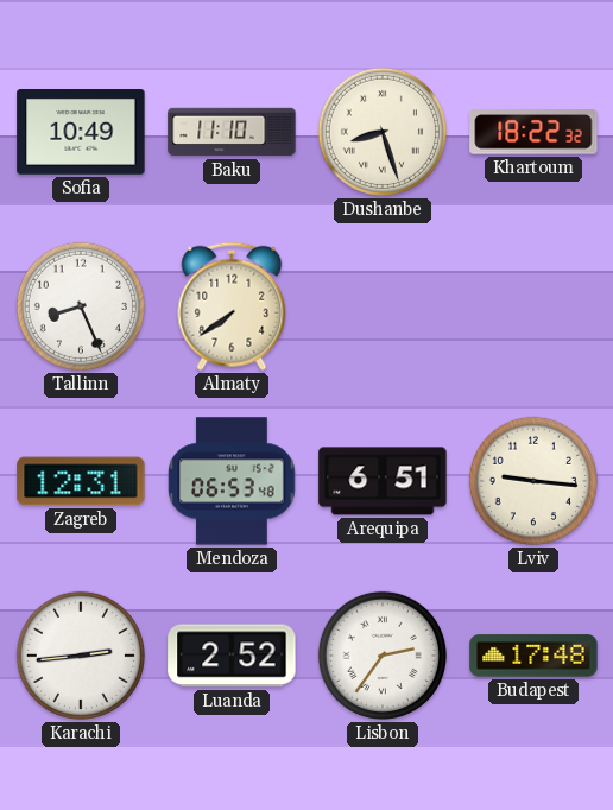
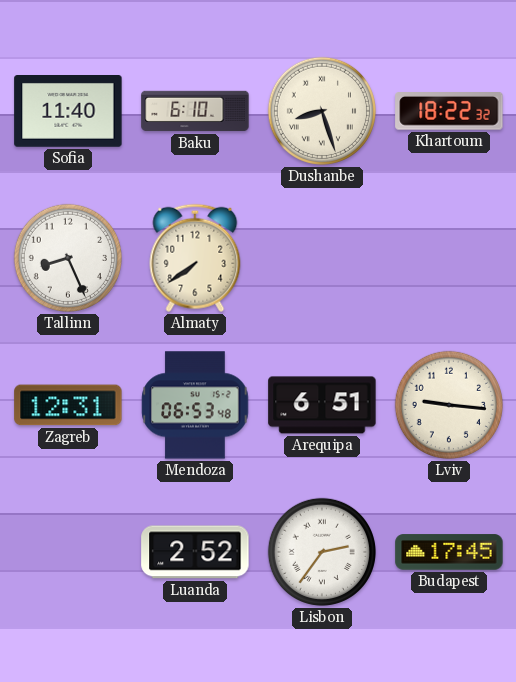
Sofia: 10:49 -> 11:40 (68, 112)
Baku: 11:10 -> 6:10 (195, 111)
Karachi: 2:44 -> none (81, 656)
Budapest: 17:48 -> 17:45 (449, 552)
